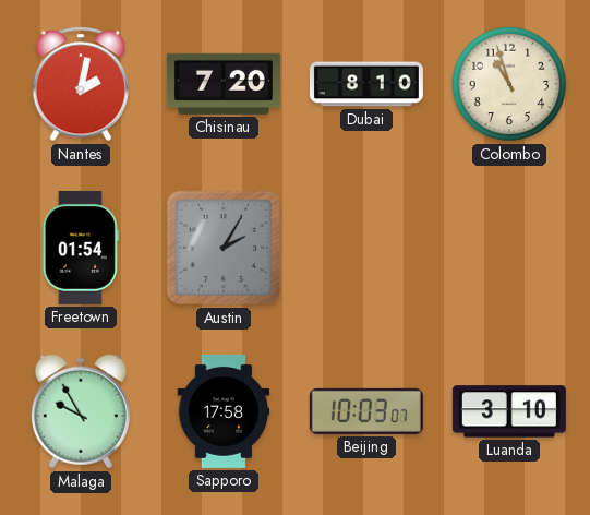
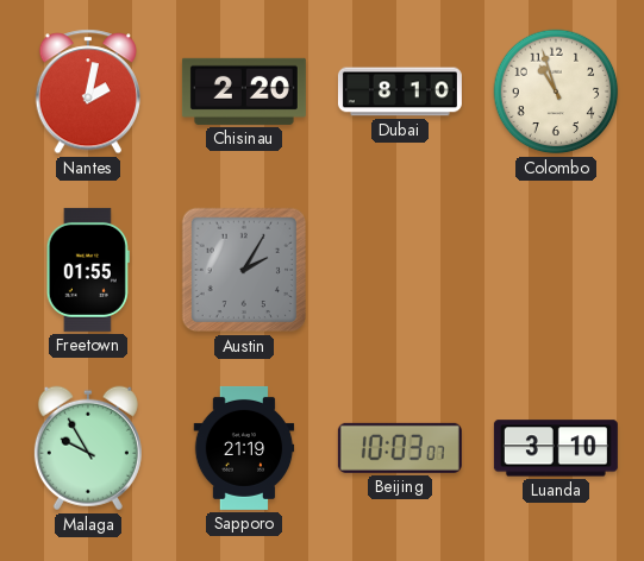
Chisinau: 7:20 -> 2:20 (244, 92)
Freetown: 01:54 -> 01:55 (88, 270)
Sapporo: 17:58 -> 21:19 (244, 448)
